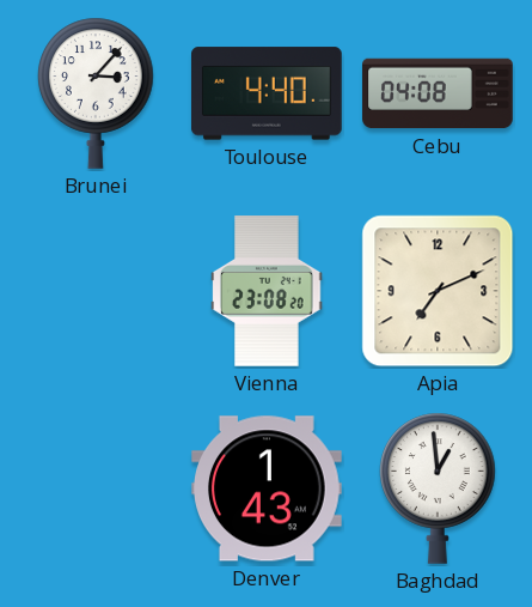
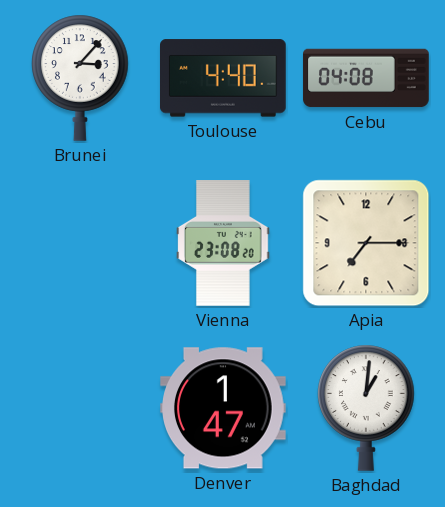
Apia: 7:11 -> 7:15 (366, 243)
Denver: 1:43 -> 1:47 (224, 408)
Baghdad: 12:59 -> 1:01 (366, 408)
